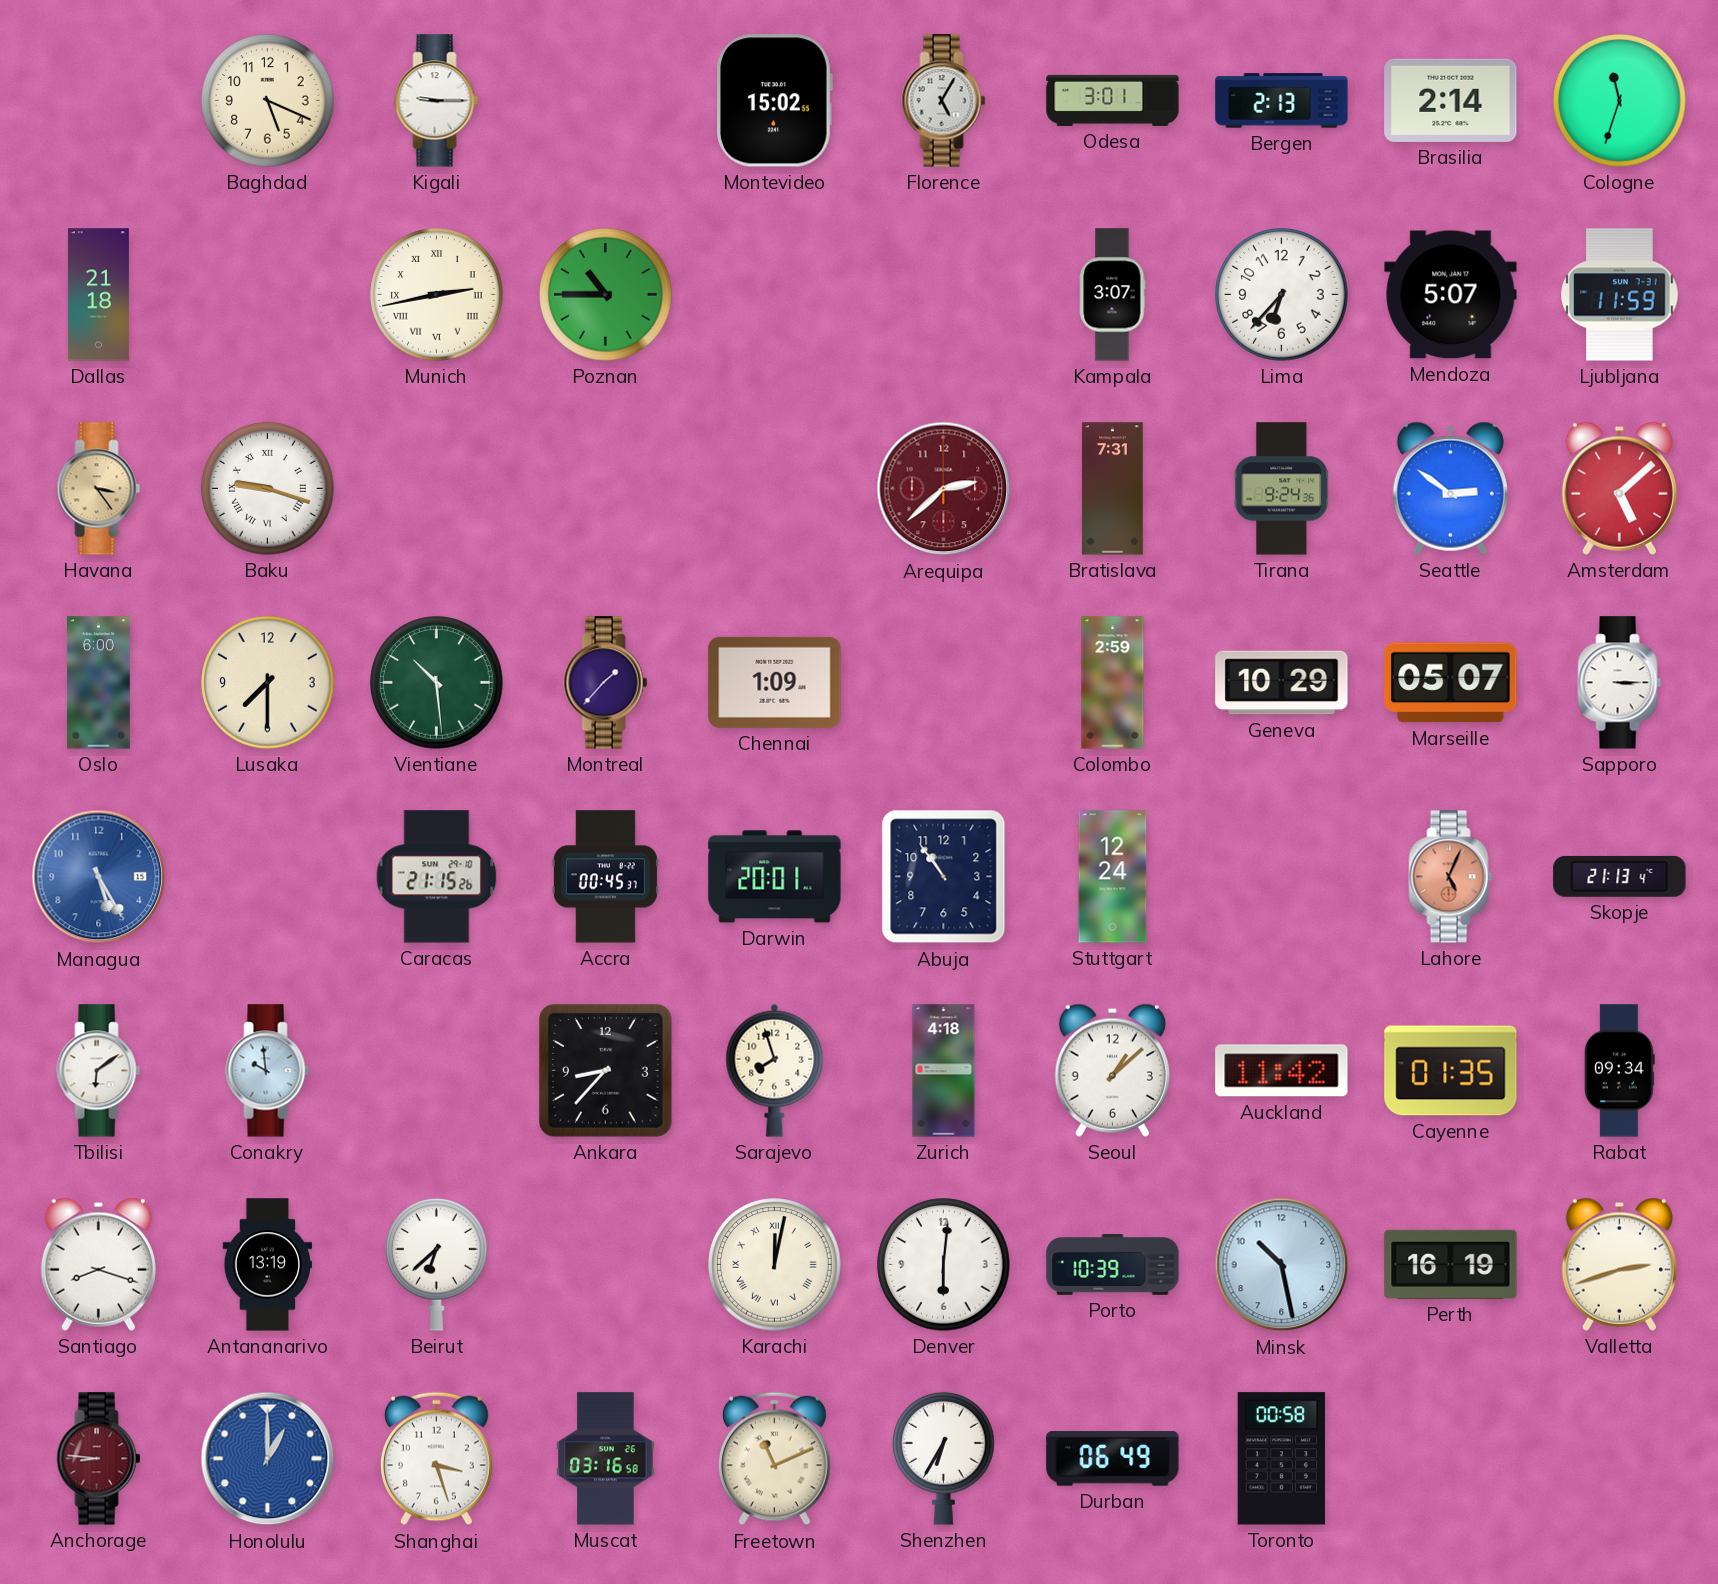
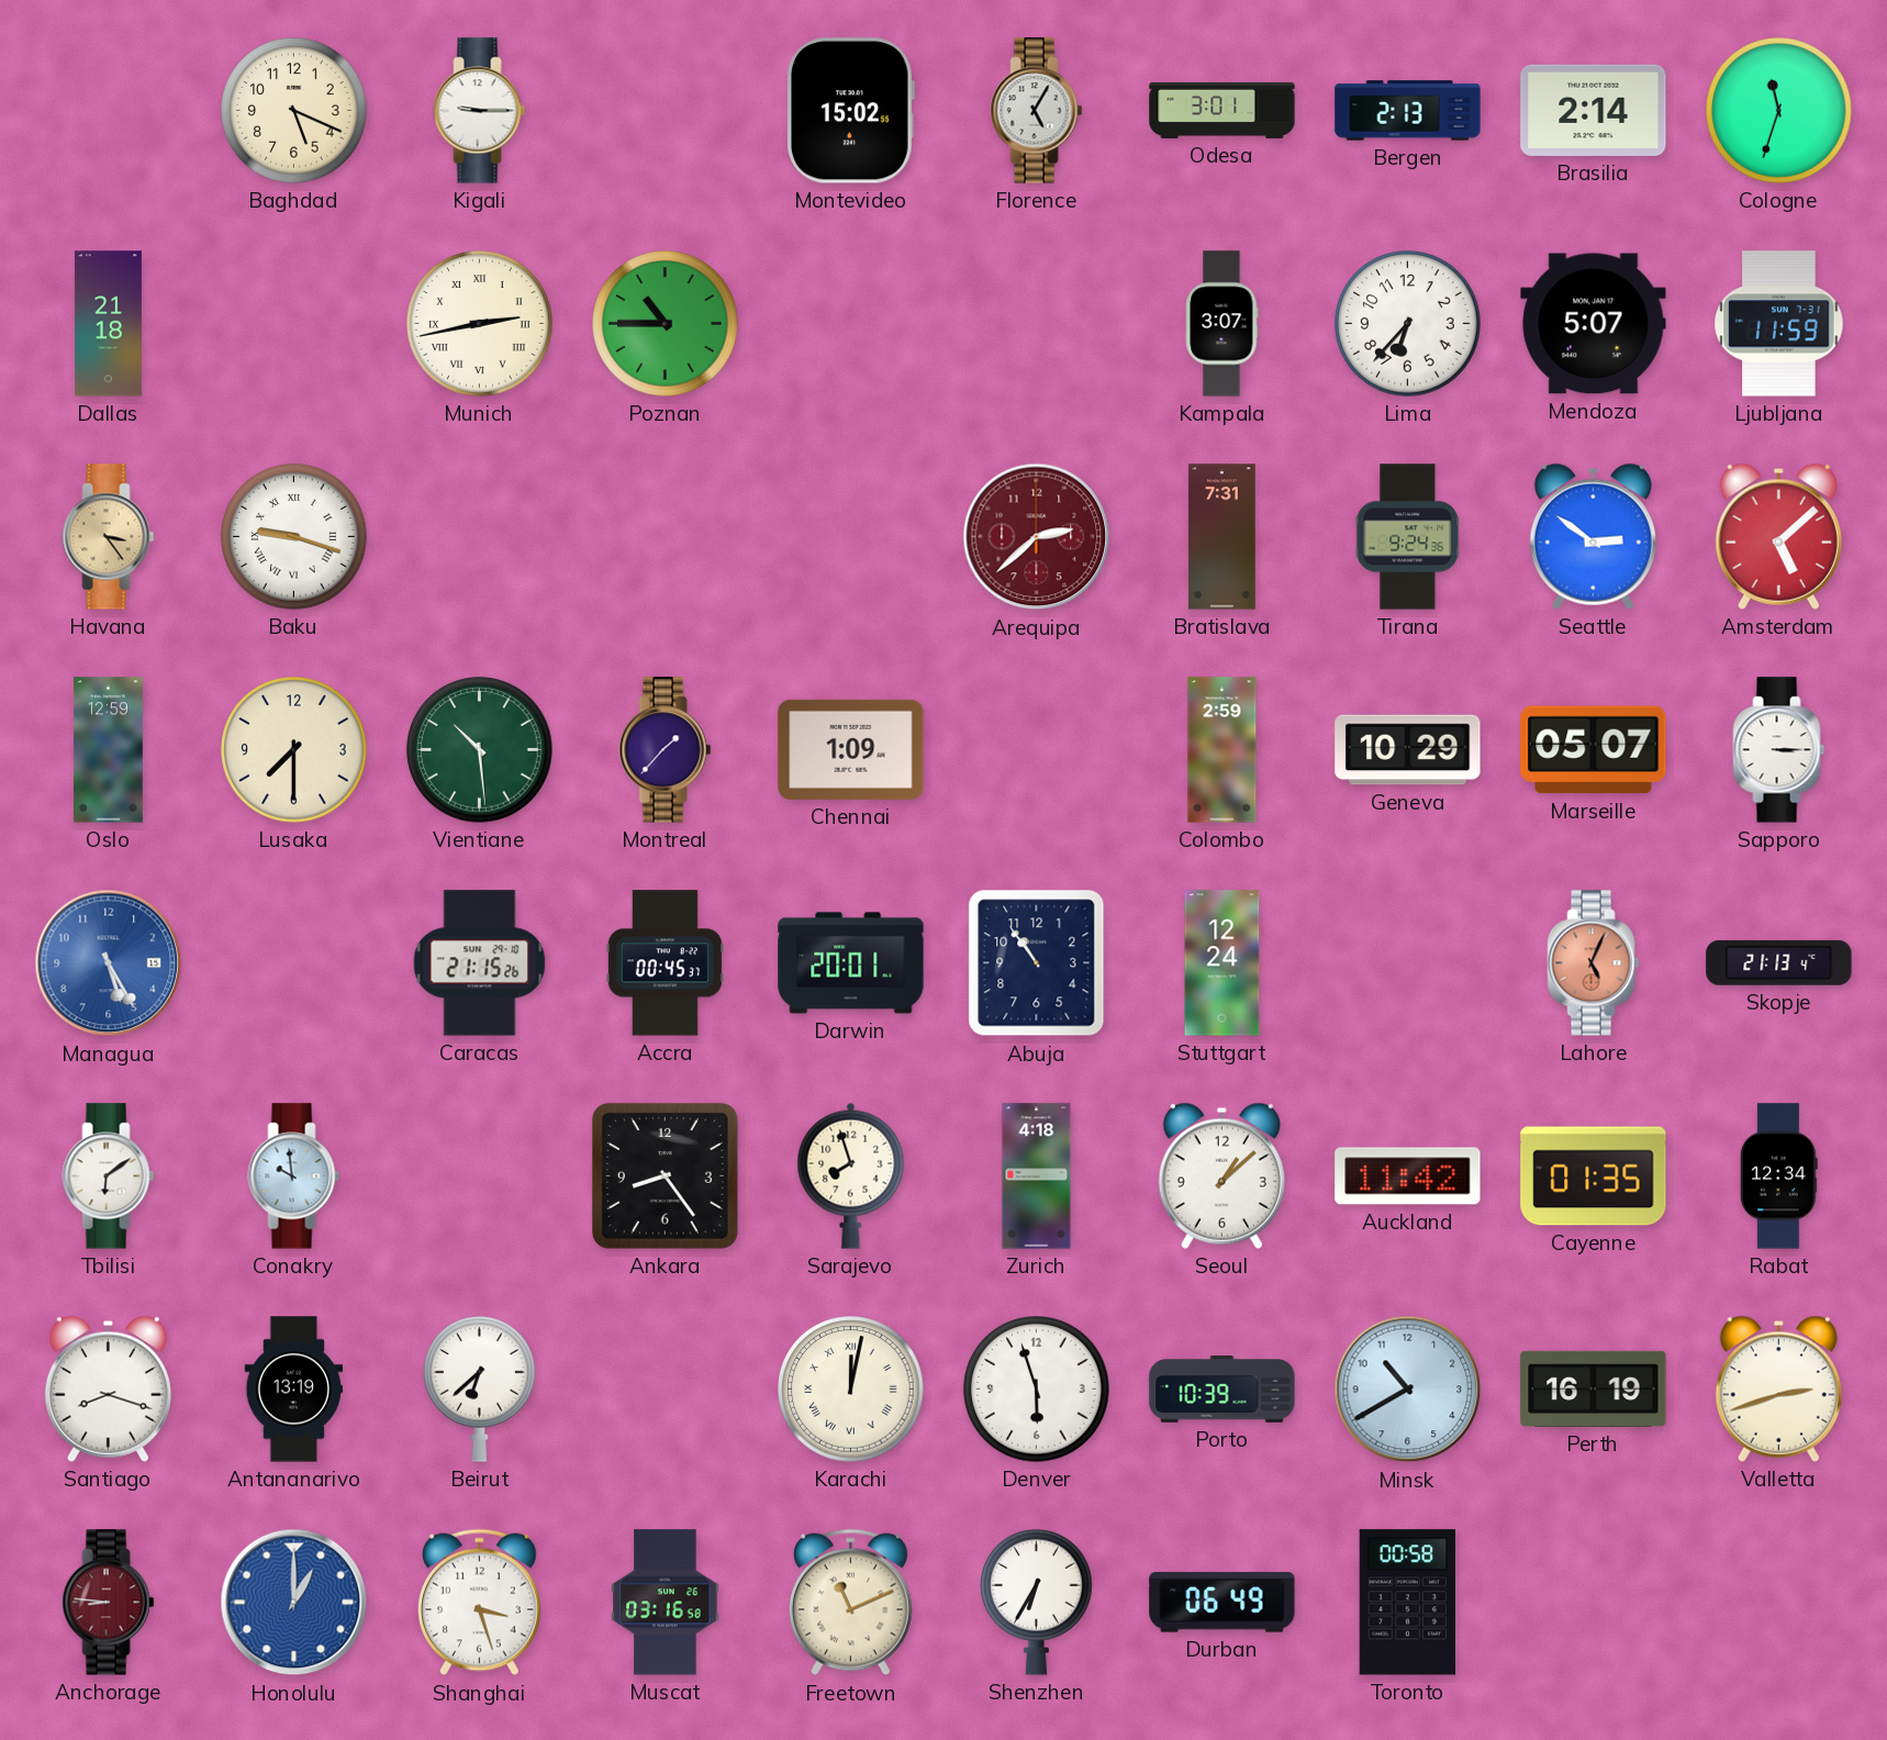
Oslo: 6:00 -> 12:59 (109, 750)
Ankara: 8:37 -> 8:24 (665, 1175)
Rabat: 09:34 -> 12:34 (1778, 1176)
Denver: 6:01 -> 5:57 (1037, 1390)
Minsk: 10:28 -> 10:40 (1408, 1390)
